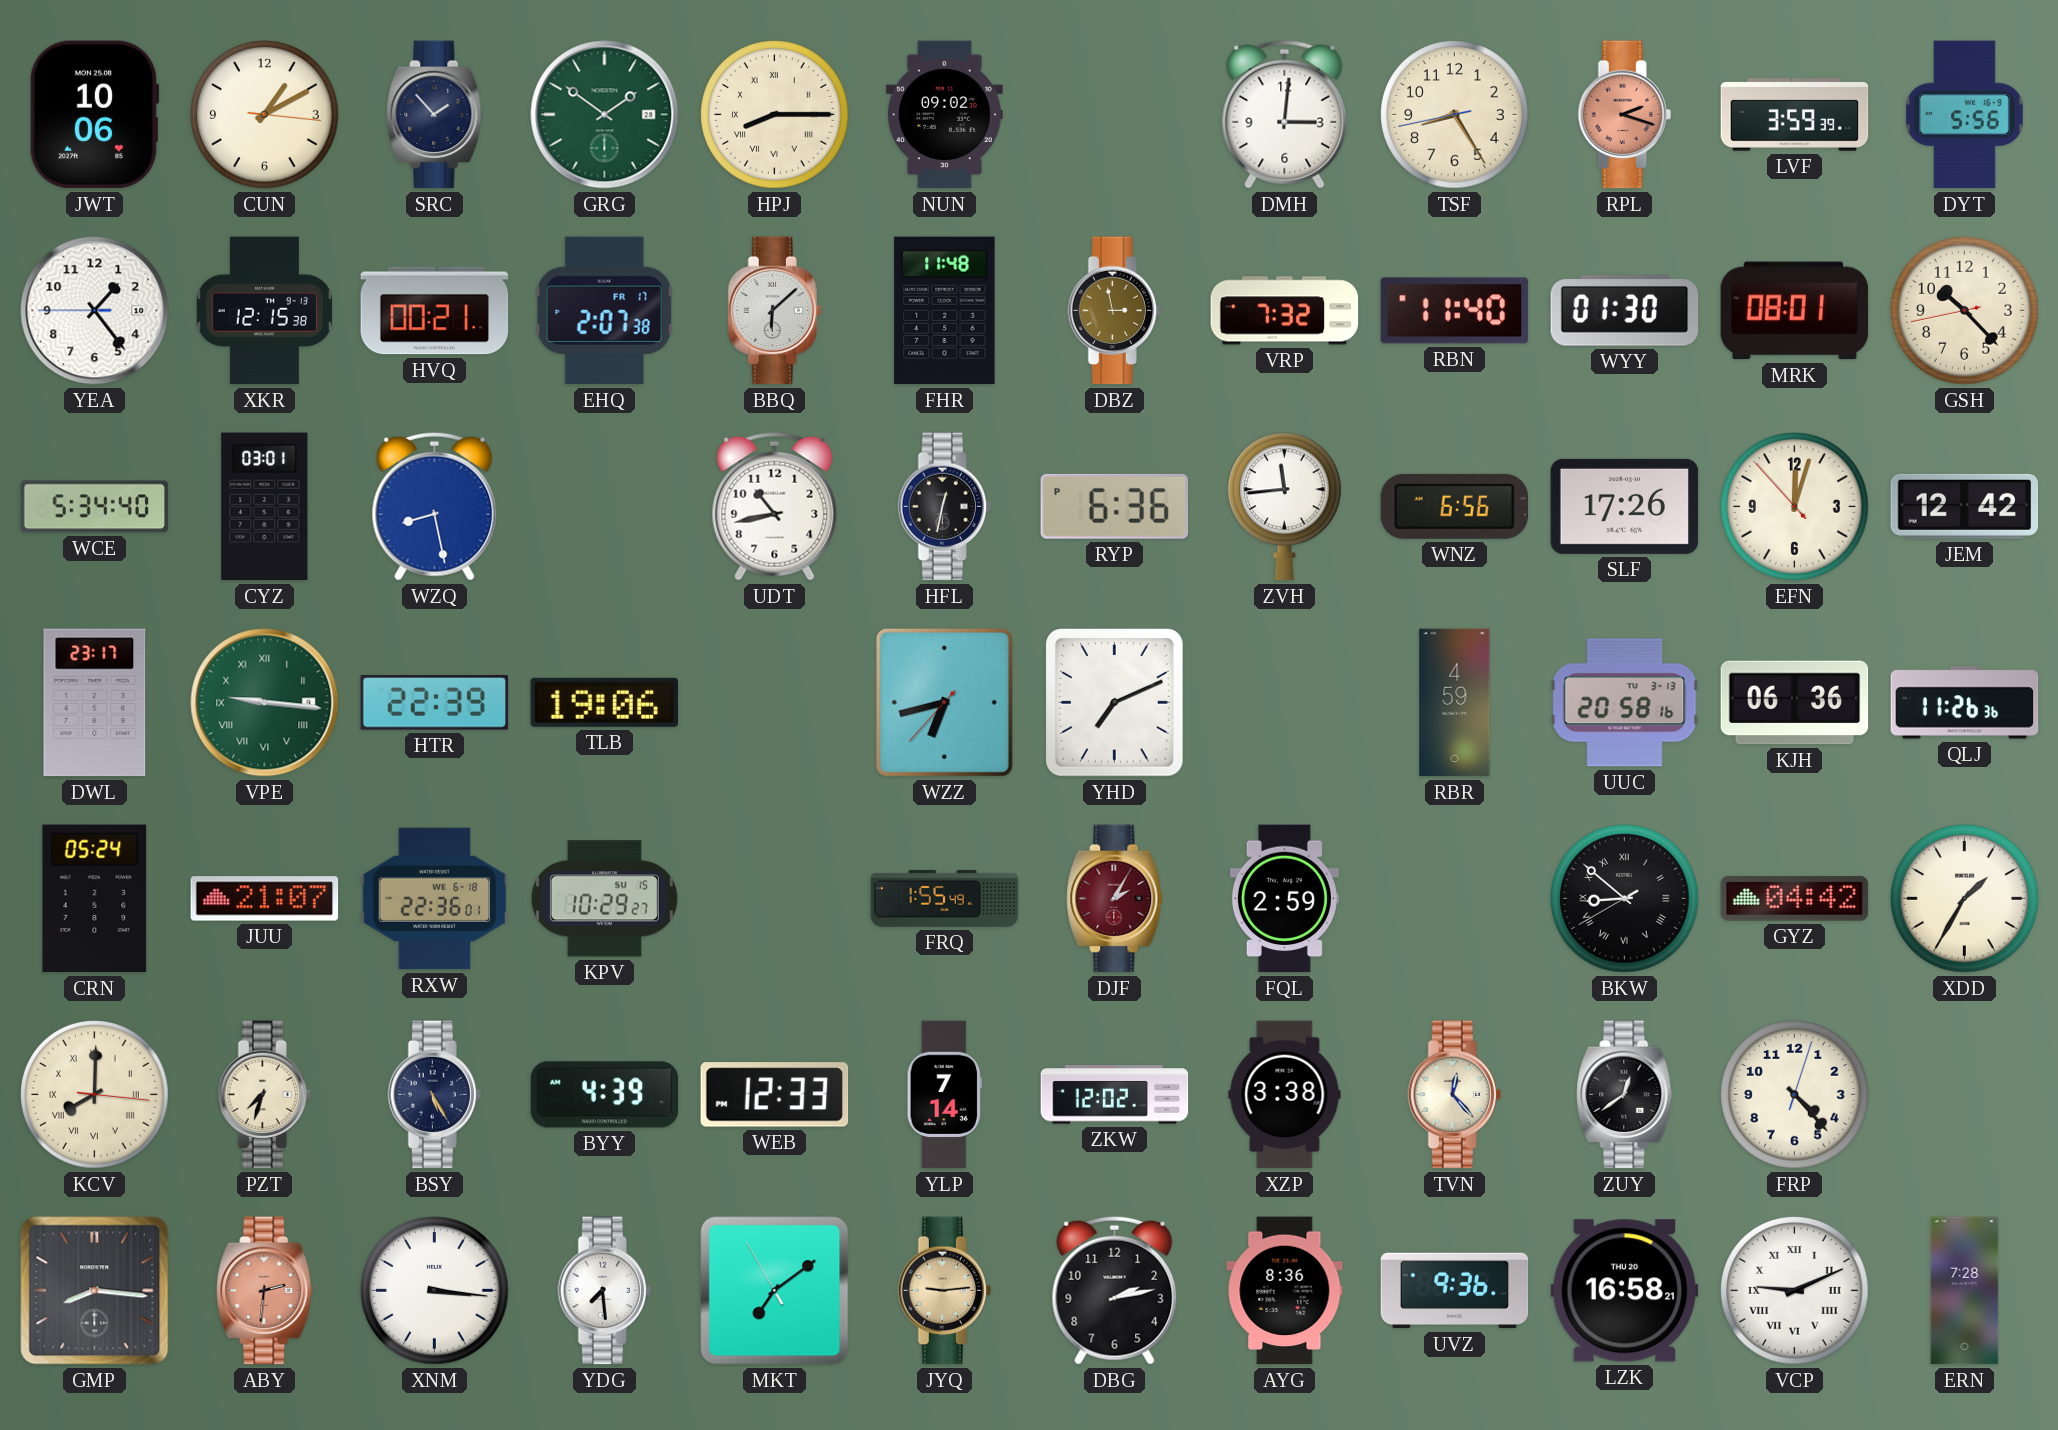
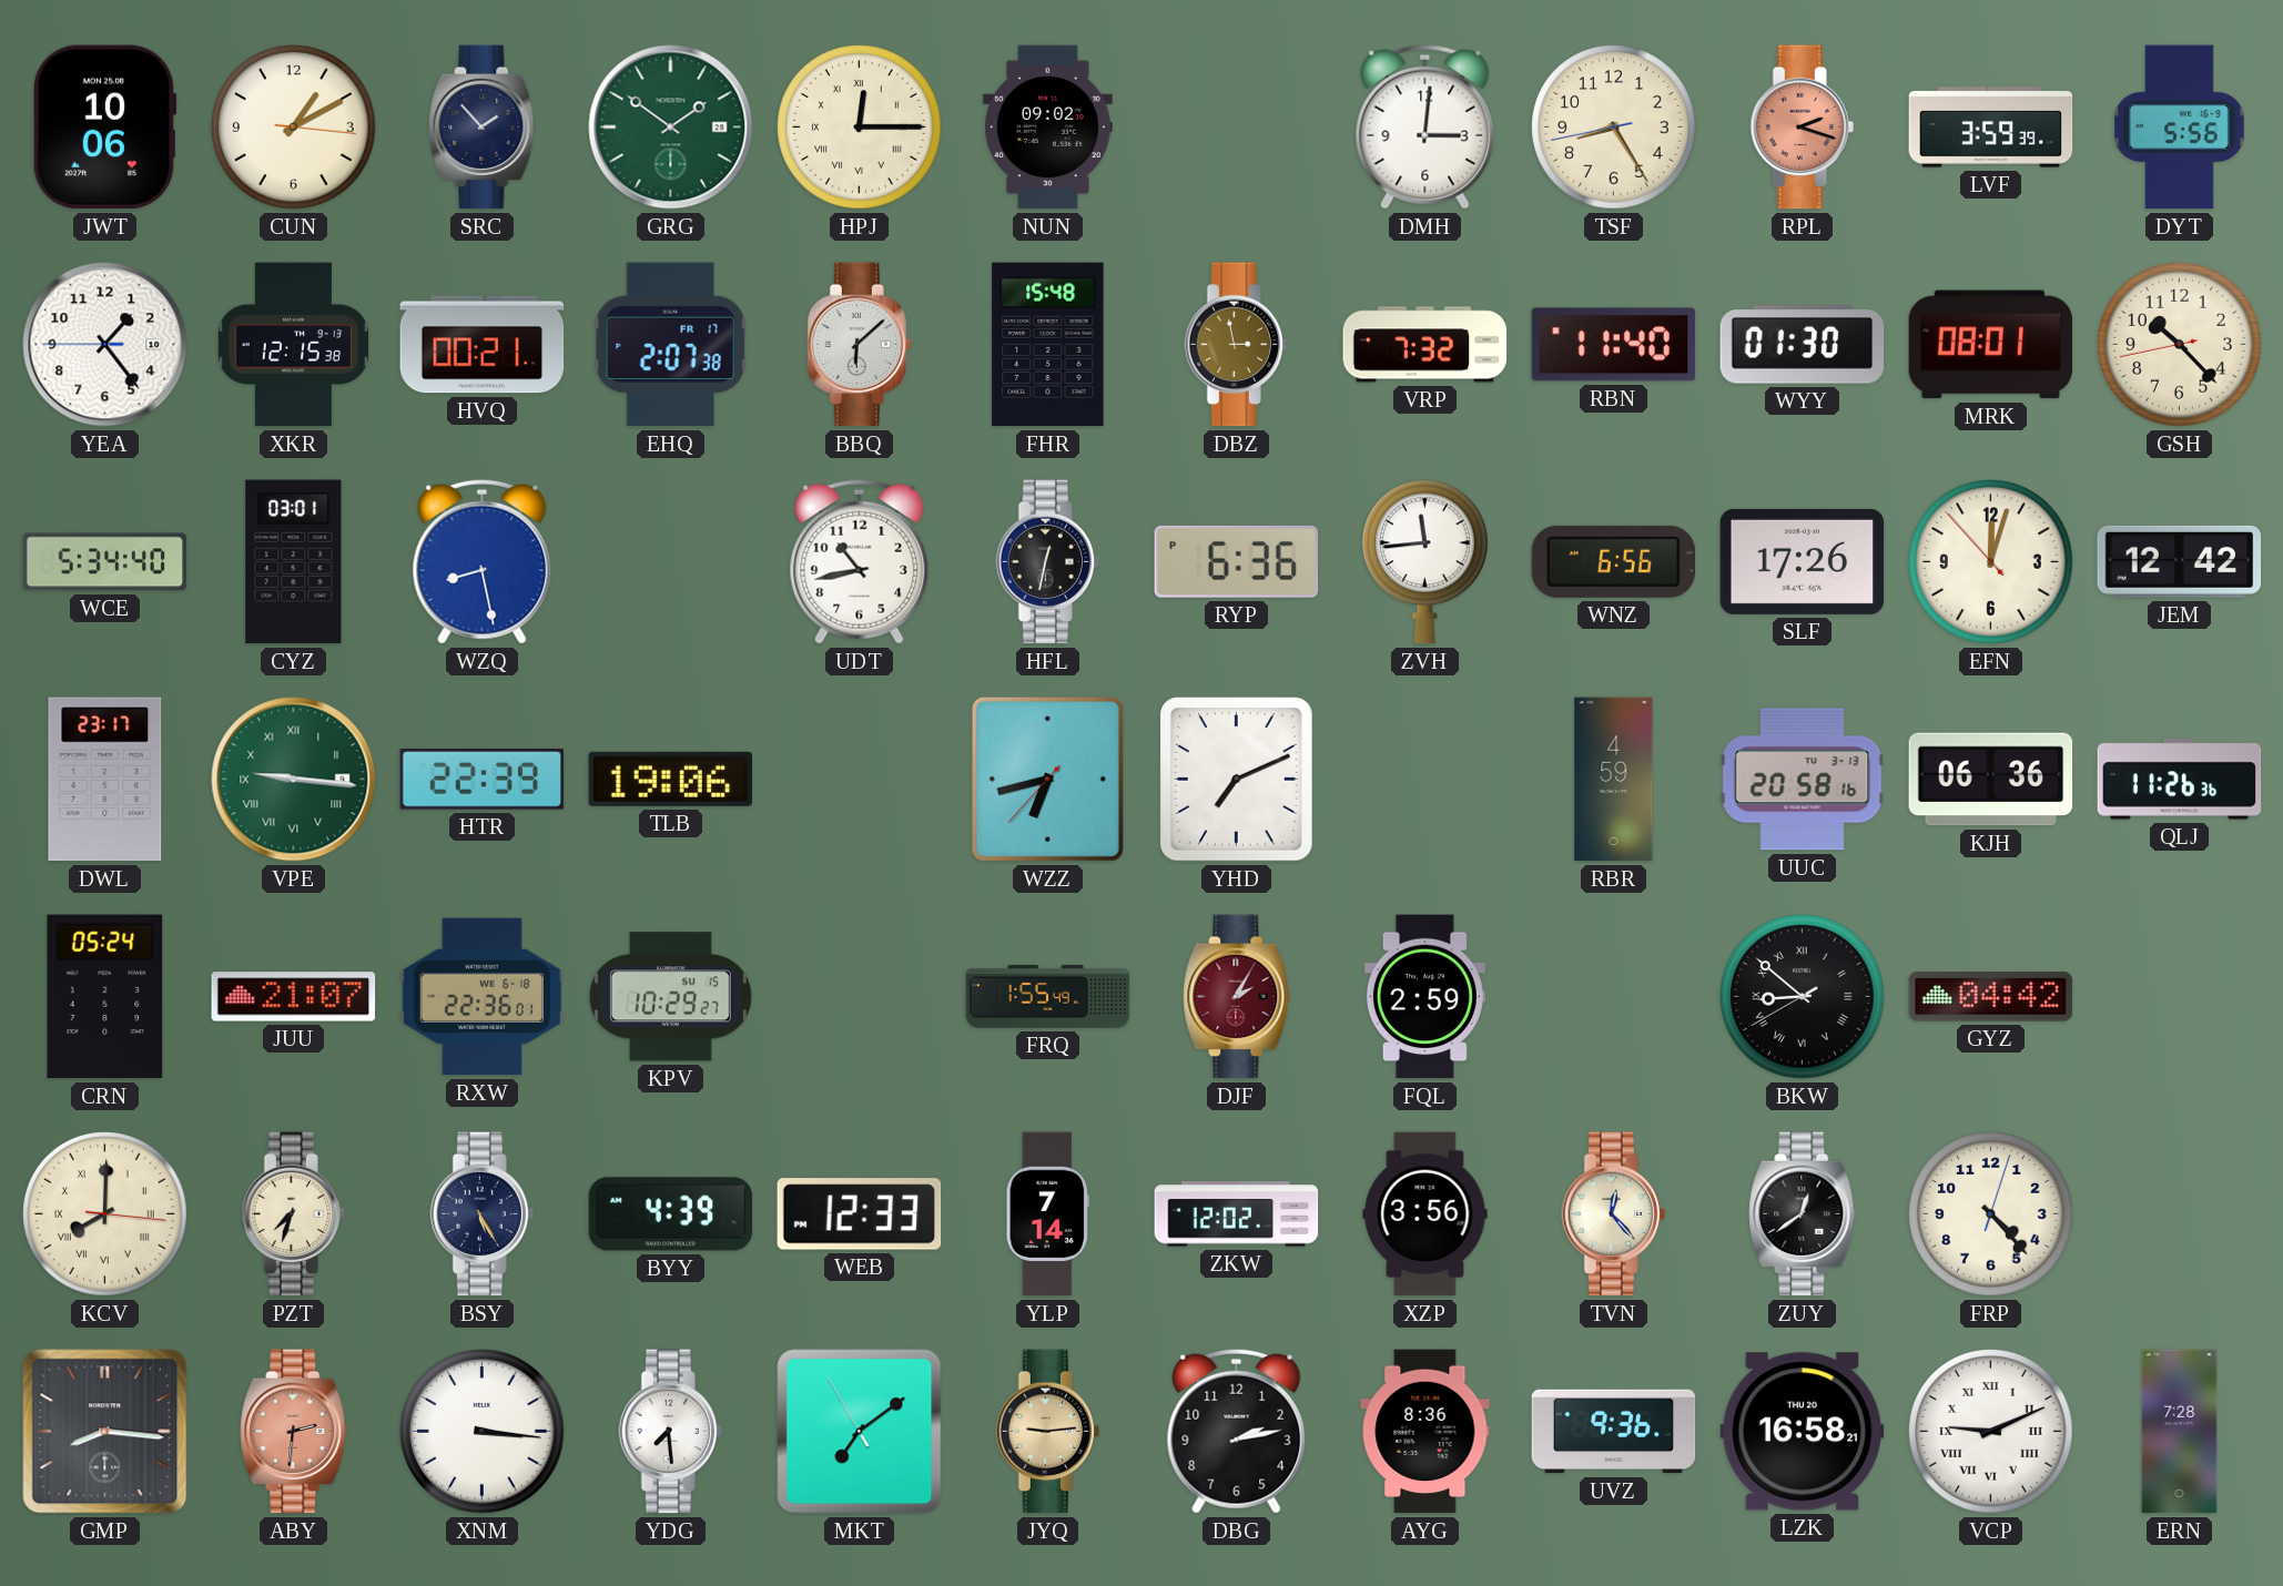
HPJ: 8:15 -> 12:15 (860, 128)
FHR: 11:48 -> 15:48 (1048, 345)
XDD: 1:35 -> none (1965, 899)
XZP: 3:38 -> 3:56 (1425, 1214)
